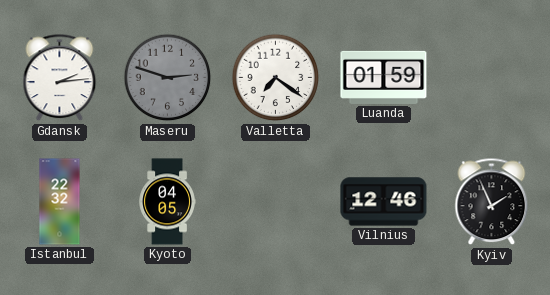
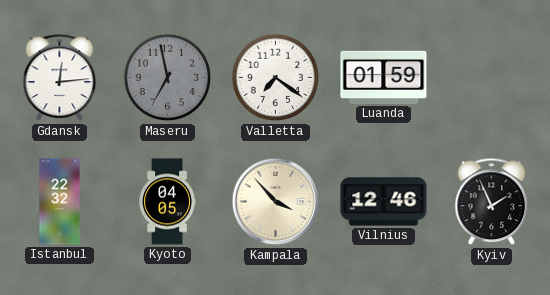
Gdansk: 2:14 -> 12:14 (60, 78)
Maseru: 2:48 -> 6:58 (168, 78)
Kampala: none -> 3:53 (276, 202)
